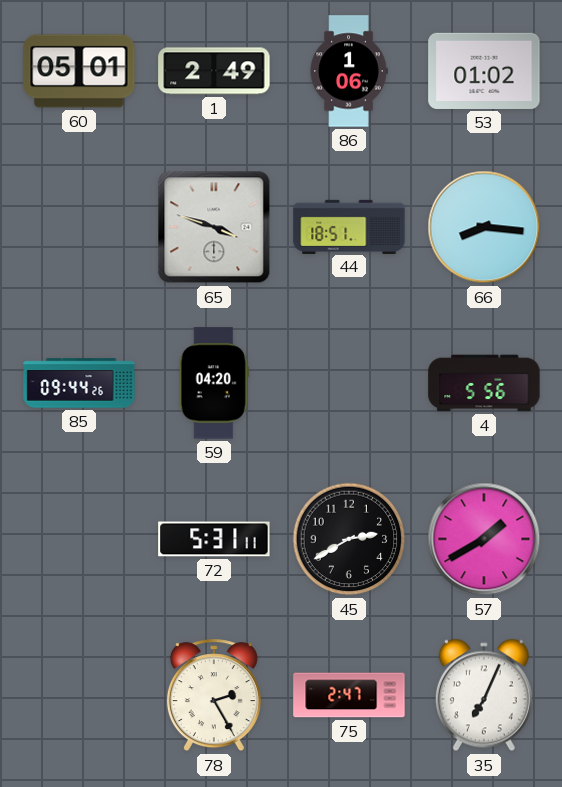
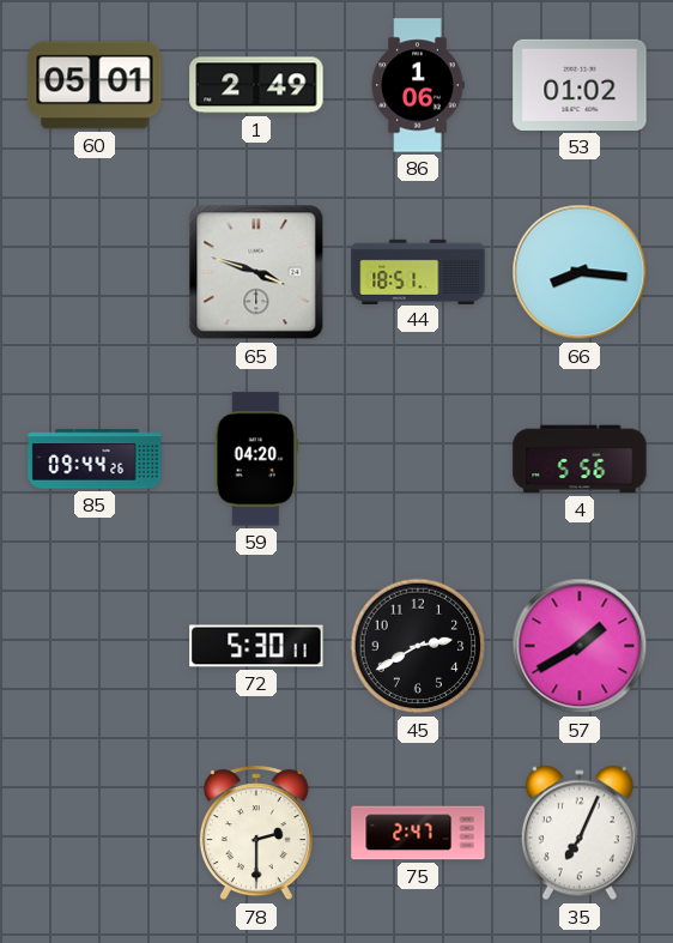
72: 5:31 -> 5:30 (256, 646)
78: 2:25 -> 2:30 (256, 834)
